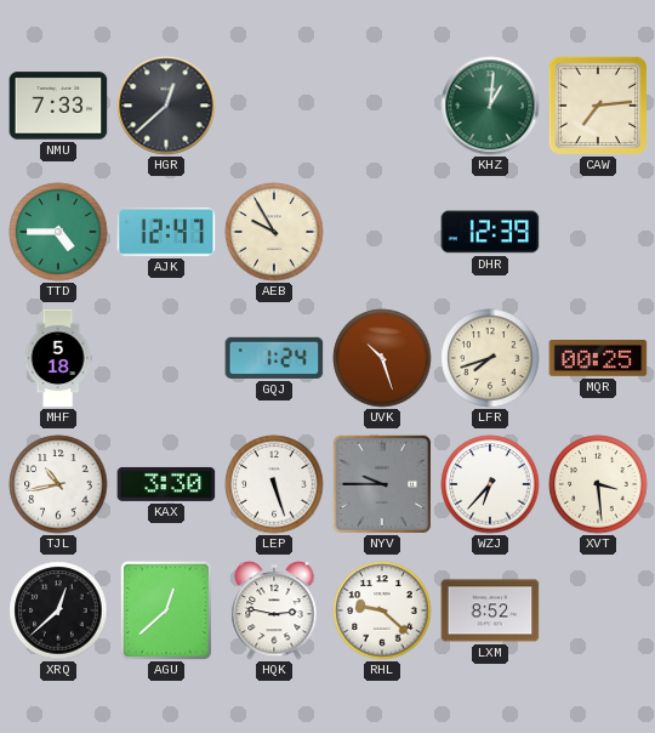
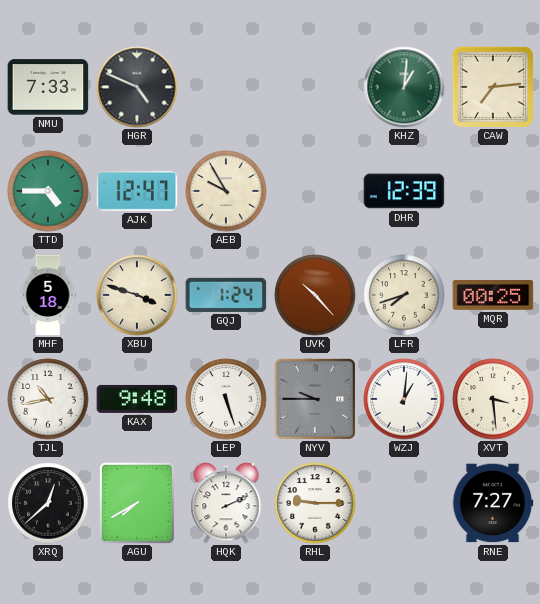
HGR: 12:38 -> 4:49 (137, 87)
XBU: none -> 3:48 (137, 295)
UVK: 10:27 -> 10:23 (315, 295)
KAX: 3:30 -> 9:48 (137, 399)
WZJ: 6:37 -> 1:01 (404, 399)
AGU: 12:38 -> 7:40 (137, 503)
HQK: 2:47 -> 2:11 (226, 503)
RHL: 9:22 -> 9:15 (315, 503)
LXM: 8:52 -> none (490, 610)
RNE: none -> 7:27 (493, 503)
